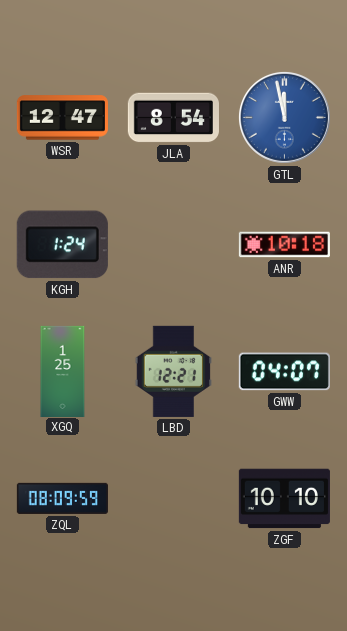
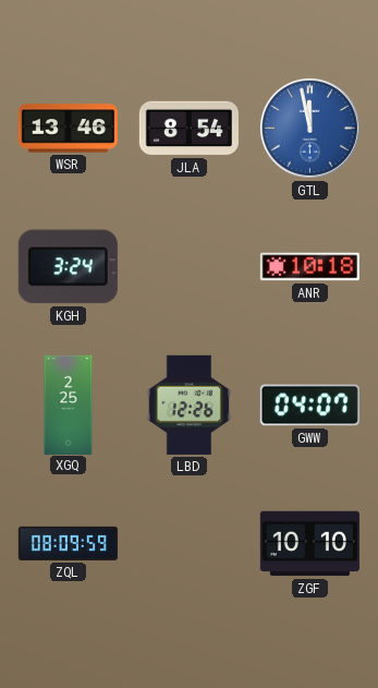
WSR: 12:47 -> 13:46 (68, 129)
KGH: 1:24 -> 3:24 (68, 267)
XGQ: 1:25 -> 2:25 (69, 405)
LBD: 12:21 -> 12:26 (188, 405)
